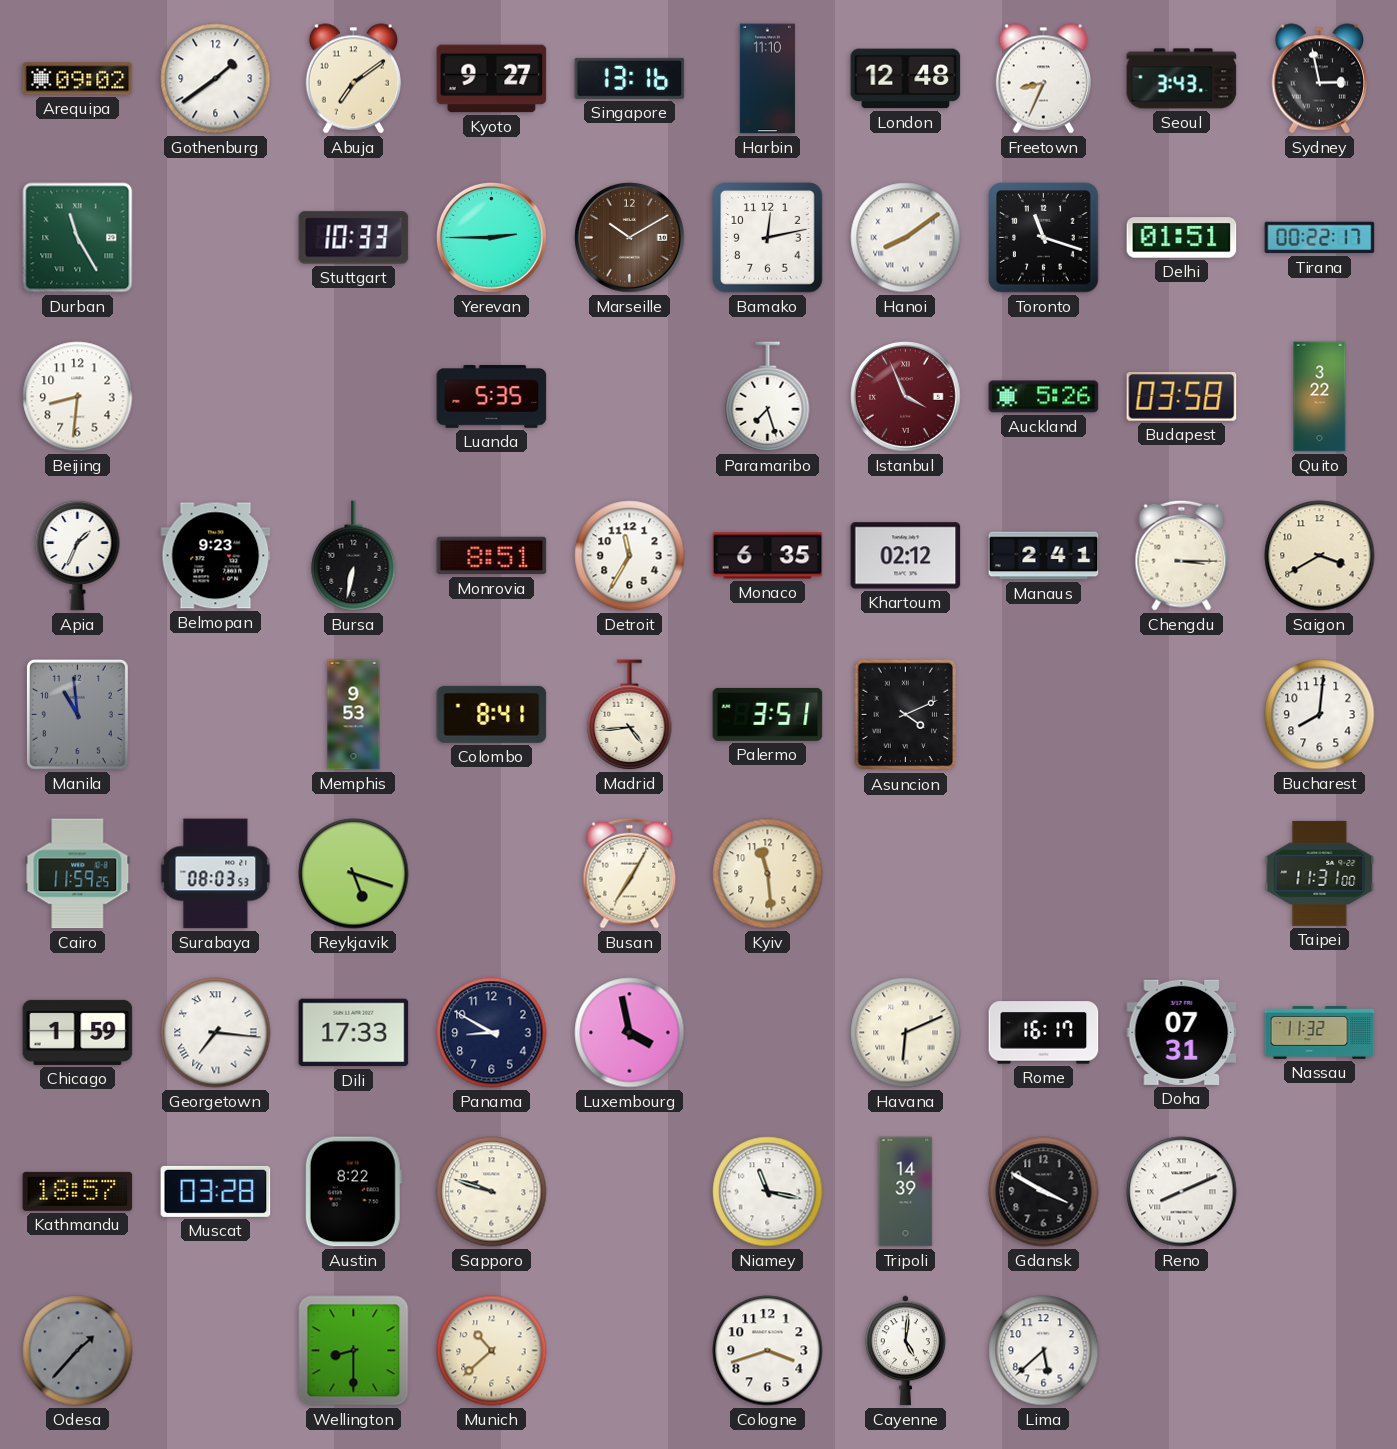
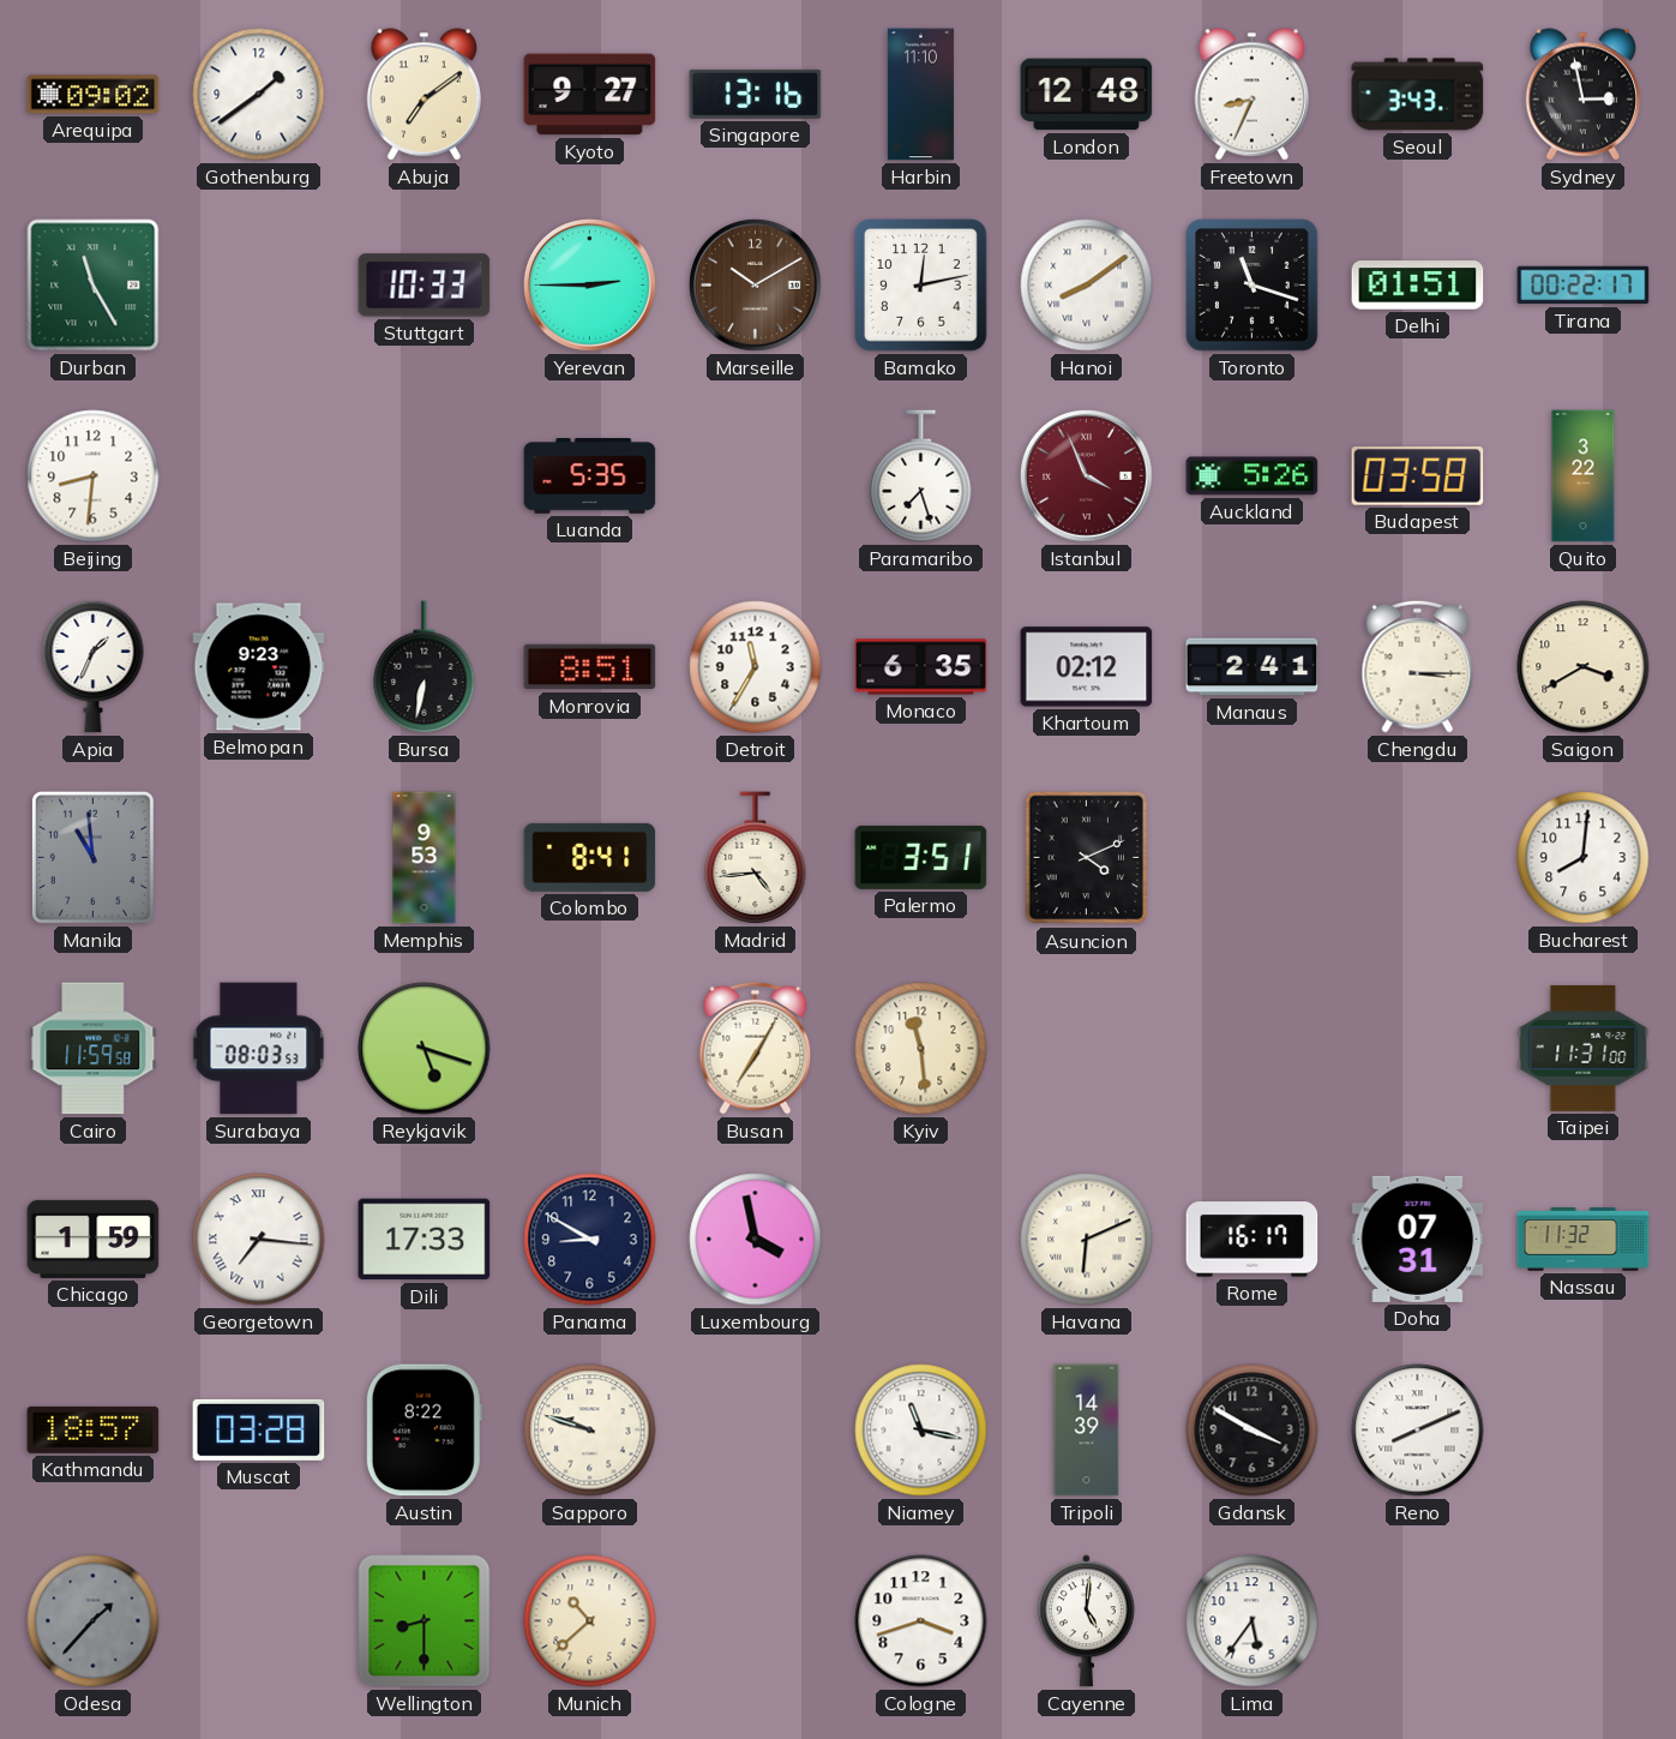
Cairo: 11:59:25 -> 11:59:58 (94, 1049)
Lima: 5:38 -> 5:36 (1253, 1621)
